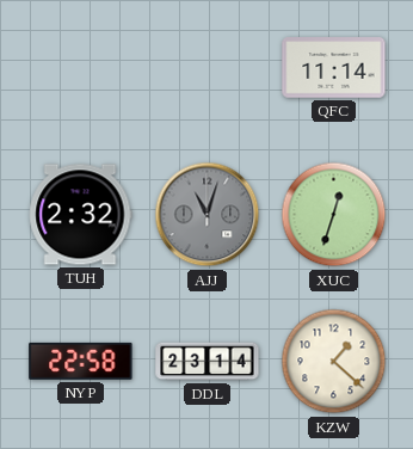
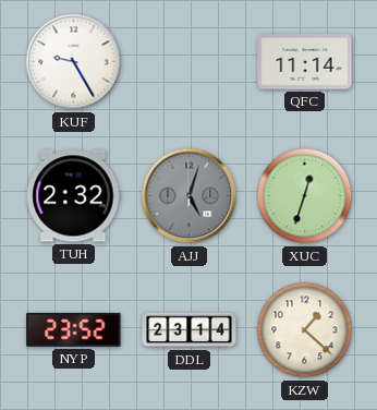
KUF: none -> 9:25 (74, 62)
AJJ: 11:03 -> 5:03 (190, 196)
NYP: 22:58 -> 23:52 (74, 329)
